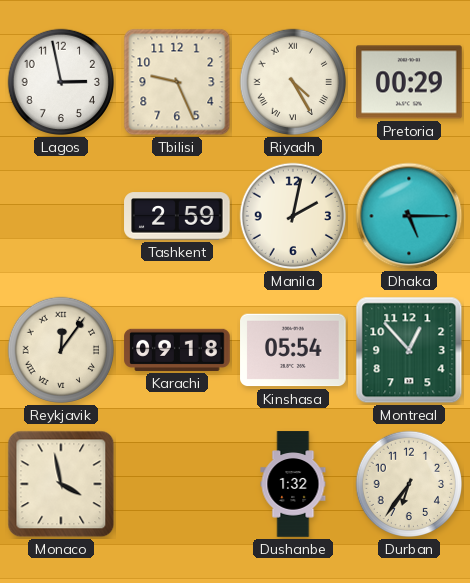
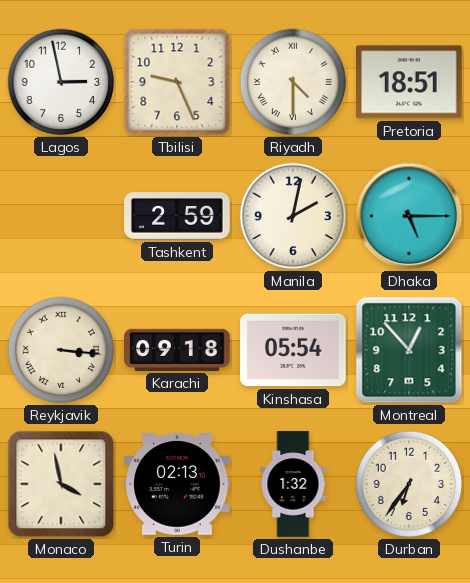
Riyadh: 4:25 -> 4:30 (293, 82)
Pretoria: 00:29 -> 18:51 (409, 82)
Reykjavik: 12:06 -> 3:16 (61, 350)
Turin: none -> 02:13 (177, 484)
